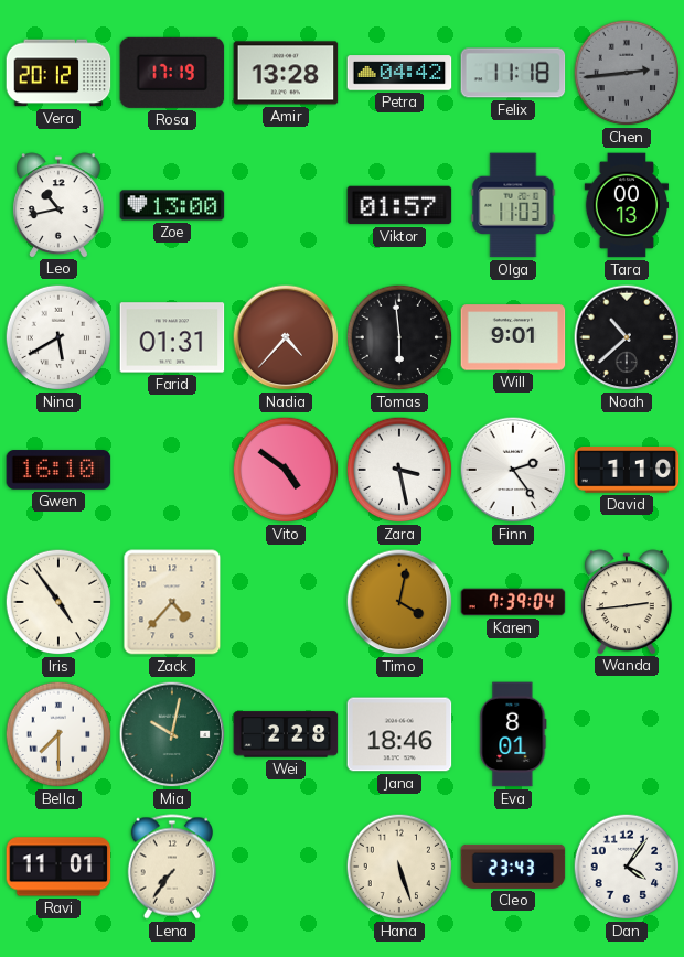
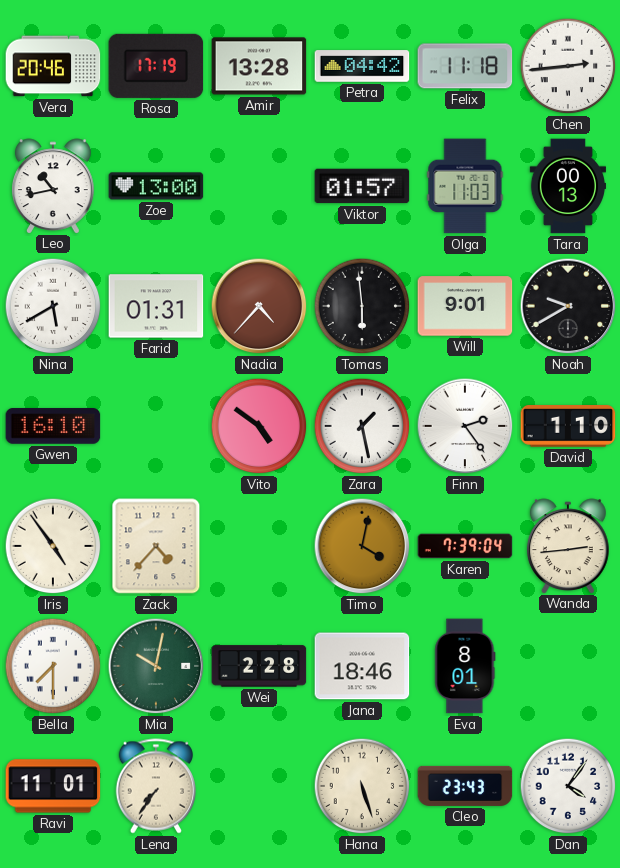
Vera: 20:12 -> 20:46 (53, 66)
Chen dial: grey -> white (568, 66)
Noah: 10:38 -> 9:40 (568, 306)
Zara: 3:28 -> 1:28 (362, 426)
